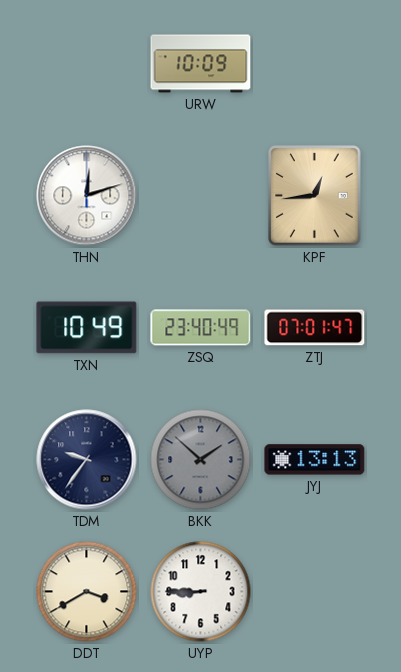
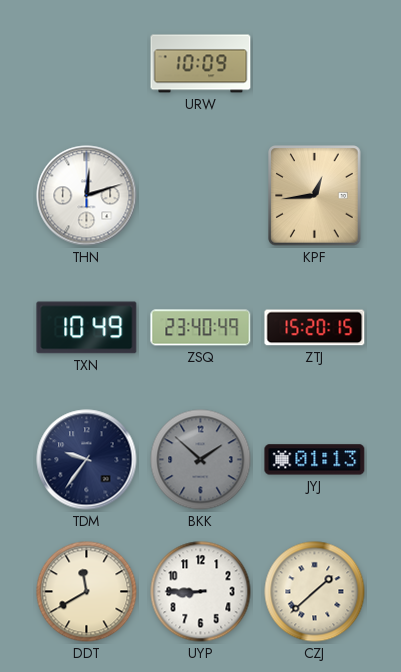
ZTJ: 07:01 -> 15:20 (315, 328)
JYJ: 13:13 -> 01:13 (315, 460)
DDT: 3:40 -> 11:40 (87, 592)
CZJ: none -> 1:38 (315, 592)
